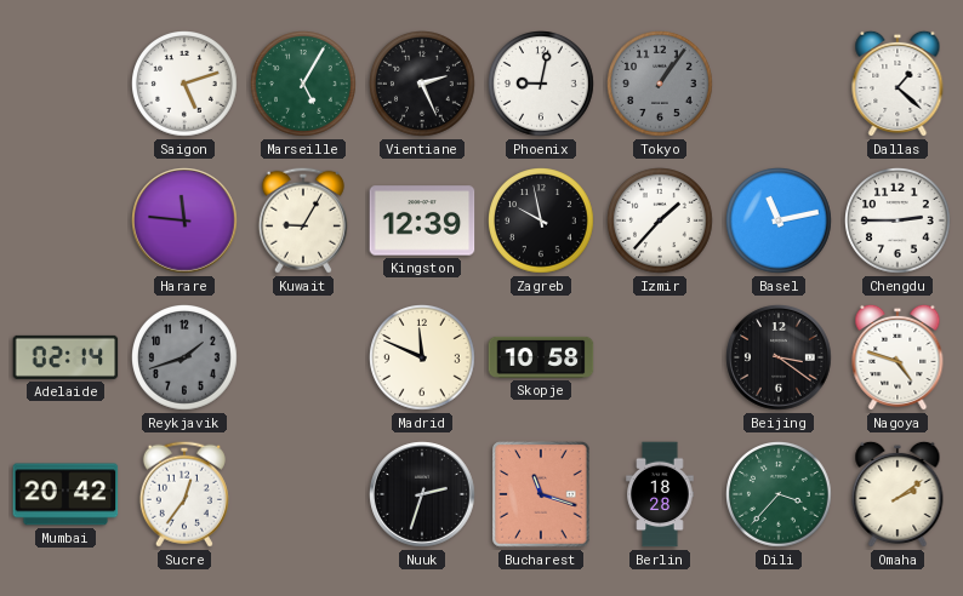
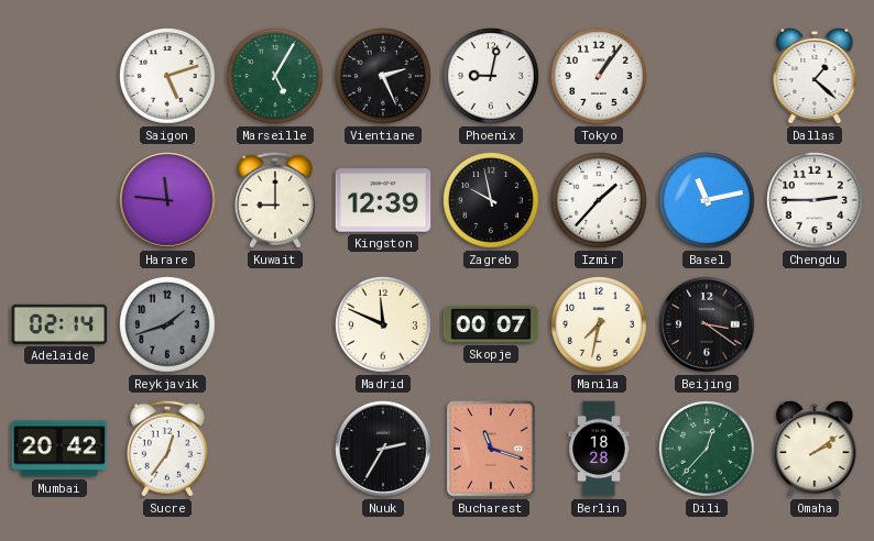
Tokyo dial: grey -> white (600, 77)
Kuwait: 9:05 -> 9:00 (275, 200)
Skopje: 10:58 -> 00:07 (491, 324)
Manila: none -> 7:32 (600, 325)
Nagoya: 4:48 -> none (898, 357)
Nuuk: 2:33 -> 2:35 (383, 449)
Dili: 3:37 -> 12:37 (708, 450)
